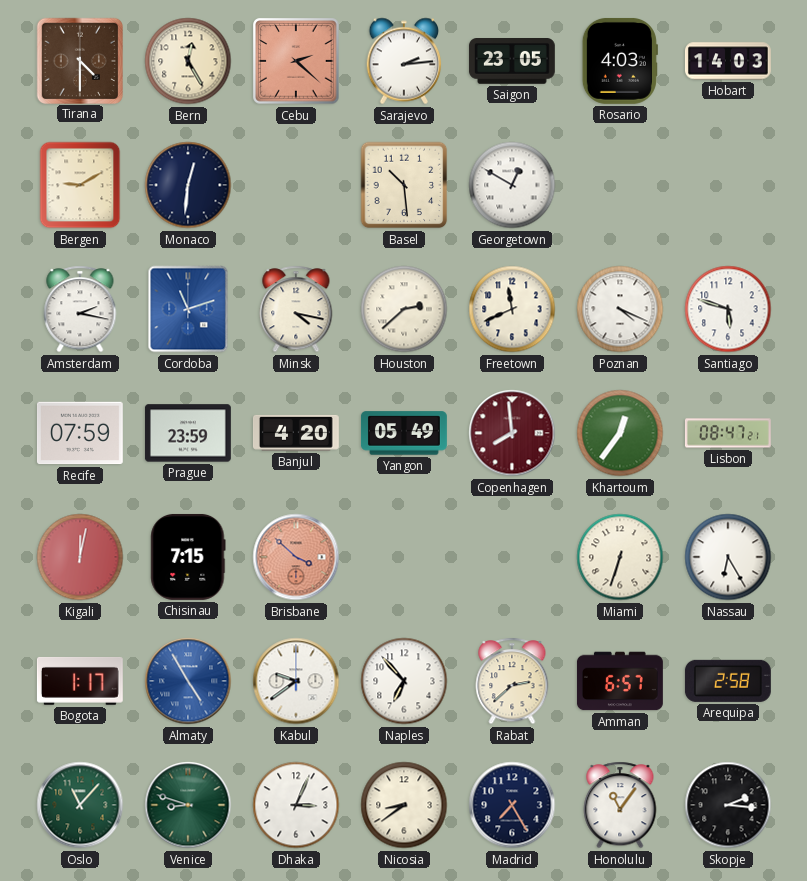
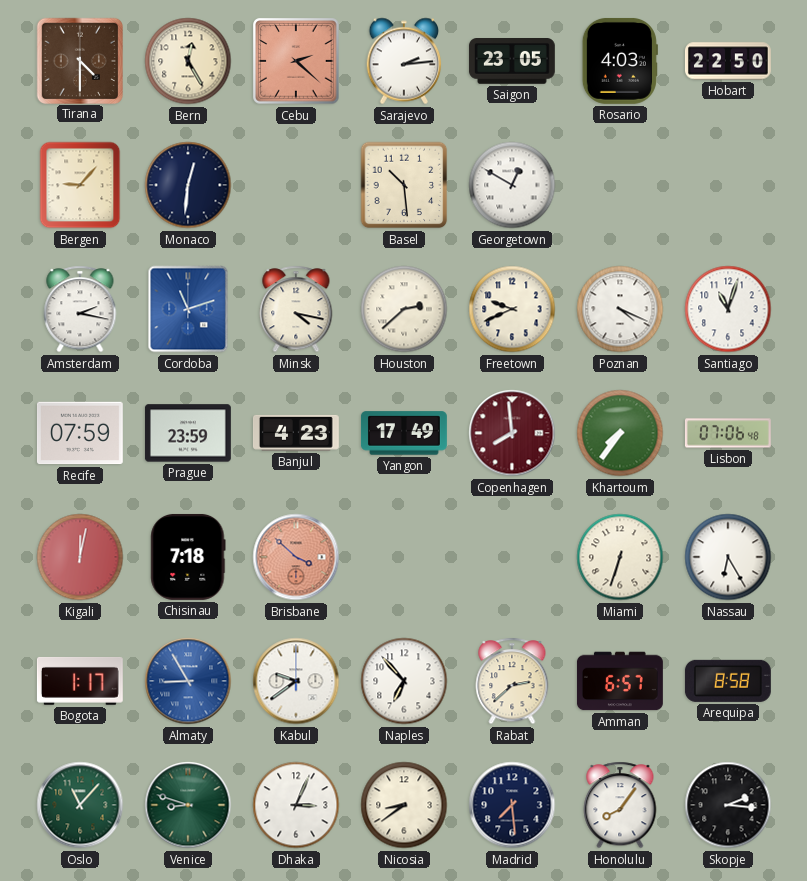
Hobart: 14:03 -> 22:50 (729, 61)
Bergen: 9:10 -> 9:07 (80, 185)
Freetown: 11:41 -> 9:41 (512, 309)
Santiago: 5:48 -> 11:03 (728, 309)
Banjul: 4:20 -> 4:23 (296, 433)
Yangon: 05:49 -> 17:49 (404, 433)
Khartoum: 12:36 -> 7:36 (620, 433)
Lisbon: 08:47 -> 07:06 (728, 433)
Chisinau: 7:15 -> 7:18 (188, 557)
Almaty: 4:55 -> 8:55 (188, 681)
Arequipa: 2:58 -> 8:58 (728, 681)
Madrid: 7:25 -> 7:29 (512, 805)
Honolulu: 11:06 -> 8:06 (620, 805)
